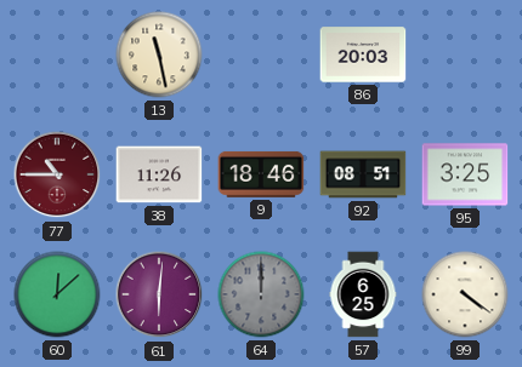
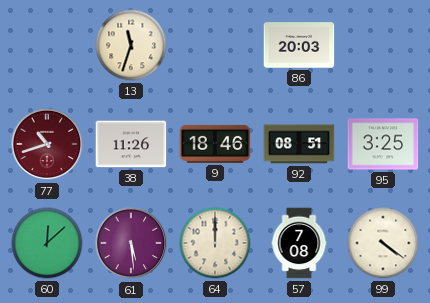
13: 11:28 -> 11:33 (131, 45)
77: 10:45 -> 10:42 (47, 144)
61: 6:01 -> 5:29 (131, 243)
64 dial: grey -> cream (215, 243)
57: 6:25 -> 7:08 (299, 243)
